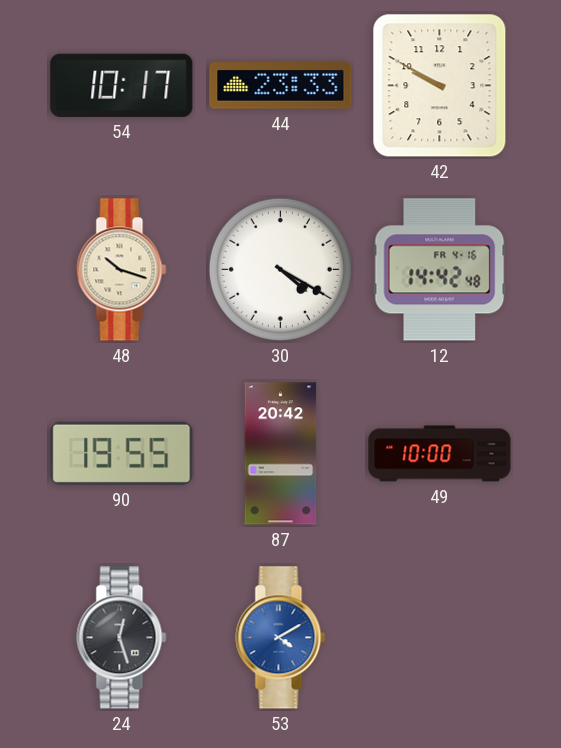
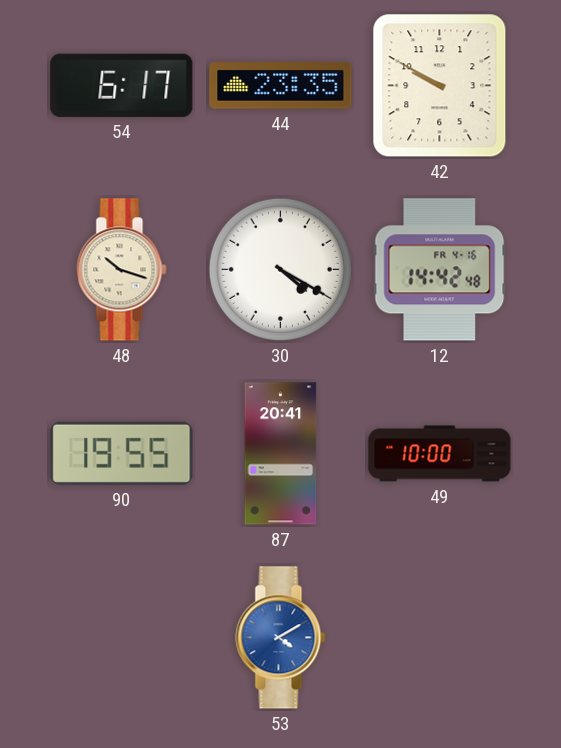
54: 10:17 -> 6:17 (122, 85)
44: 23:33 -> 23:35 (281, 86)
87: 20:42 -> 20:41 (281, 454)
24: 12:27 -> none (122, 638)
